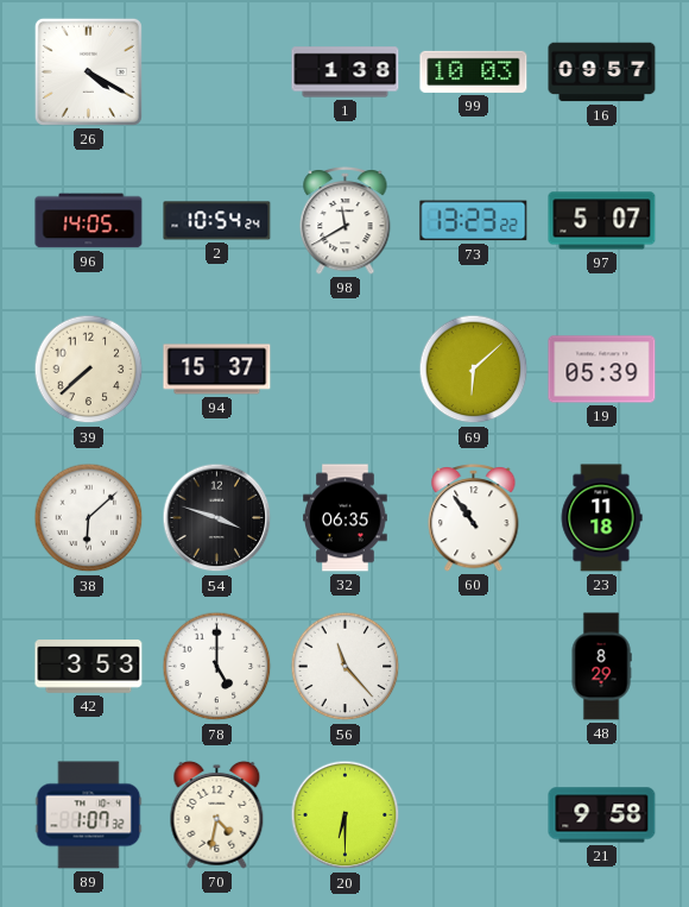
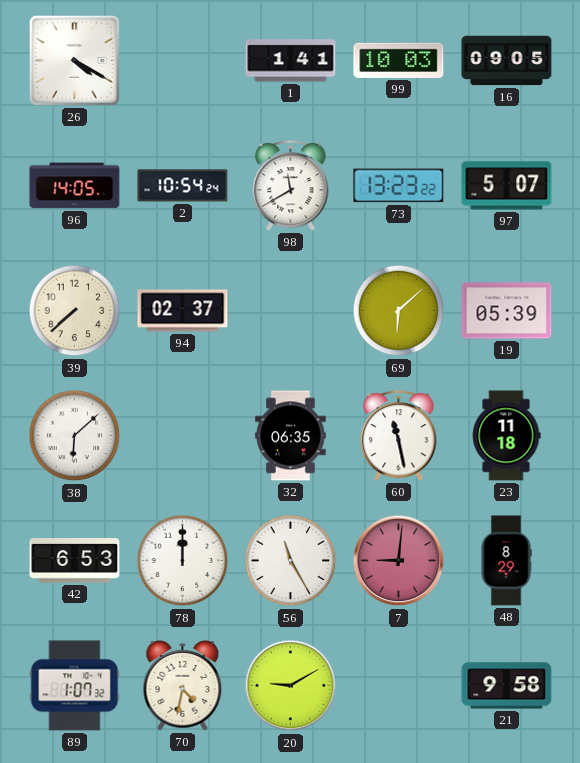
1: 1:38 -> 1:41 (291, 61)
16: 09:57 -> 09:05 (507, 61)
94: 15:37 -> 02:37 (183, 311)
54: 3:48 -> none (217, 518)
60: 10:54 -> 11:28 (399, 435)
42: 3:53 -> 6:53 (75, 561)
78: 5:00 -> 12:00 (183, 561)
56: 11:23 -> 11:25 (291, 561)
7: none -> 9:01 (399, 561)
20: 6:30 -> 9:10 (291, 686)
